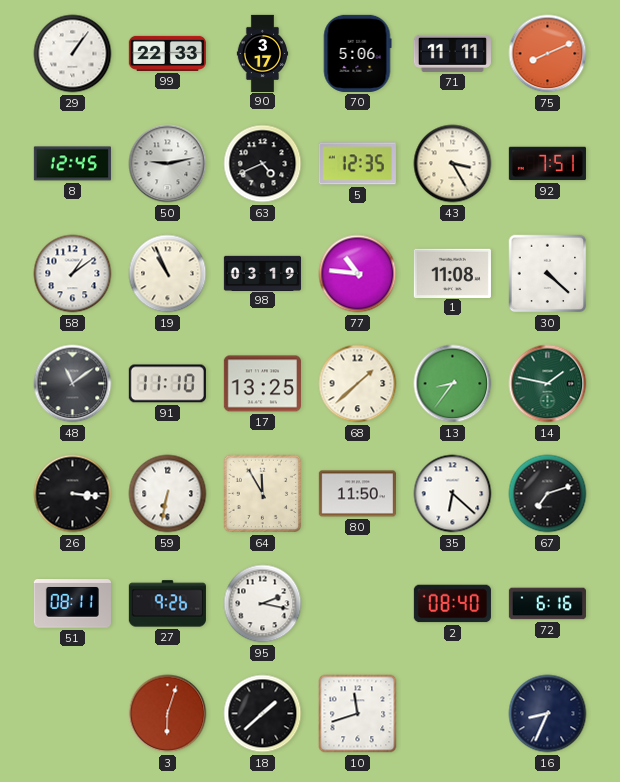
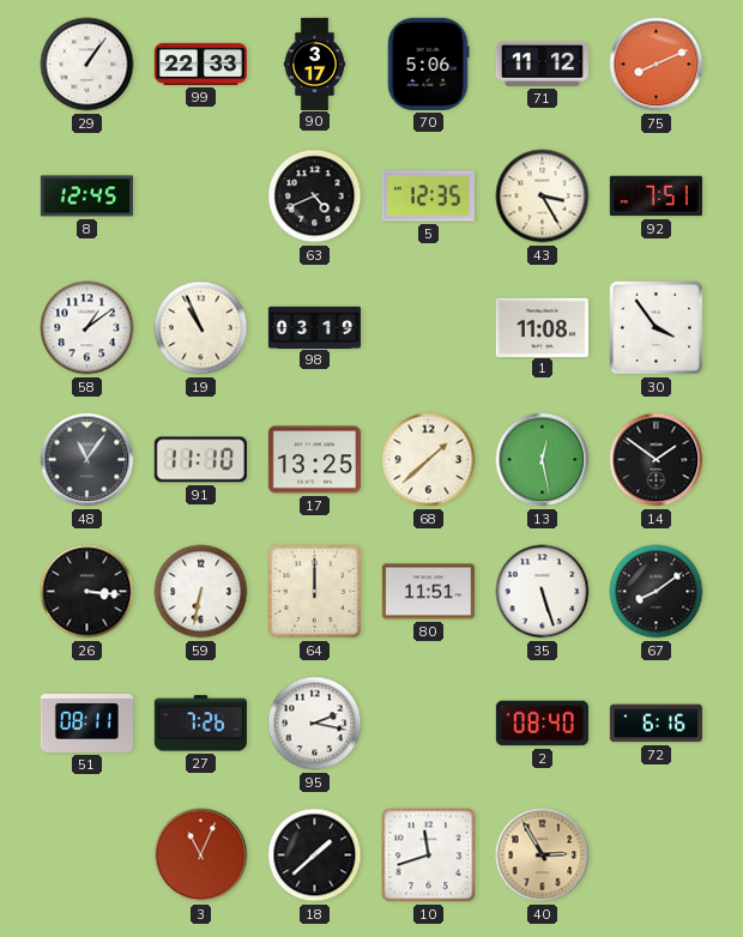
71: 11:11 -> 11:12 (542, 64)
50: 9:13 -> none (168, 164)
77: 10:46 -> none (358, 274)
30: 4:22 -> 3:54 (657, 328)
48: 11:09 -> 11:06 (87, 460)
13: 8:36 -> 12:28 (543, 460)
14: 1:47 -> 1:51 (657, 460)
14 dial: green -> black (657, 460)
64: 11:55 -> 12:00 (315, 592)
80: 11:50 -> 11:51 (428, 592)
35: 6:22 -> 5:27 (543, 592)
67: 7:12 -> 8:09 (657, 592)
27: 9:26 -> 7:26 (200, 724)
3: 6:03 -> 11:04 (201, 856)
40: none -> 2:55 (543, 856)
16: 8:34 -> none (548, 714)
